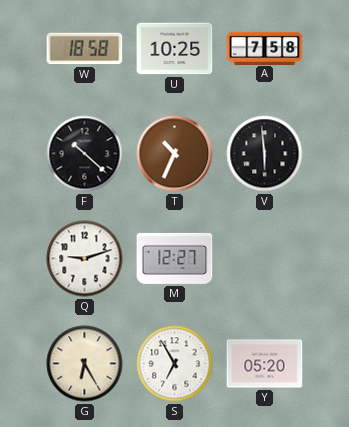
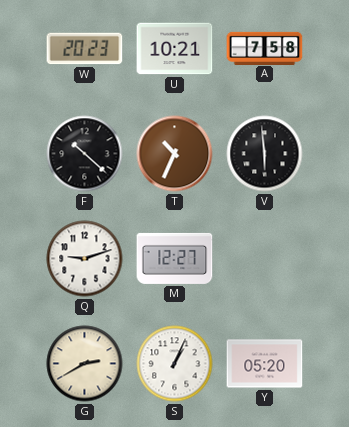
W: 18:58 -> 20:23 (85, 49)
U: 10:25 -> 10:21 (175, 49)
G: 6:25 -> 2:40 (85, 364)
S: 6:55 -> 1:04 (175, 364)
